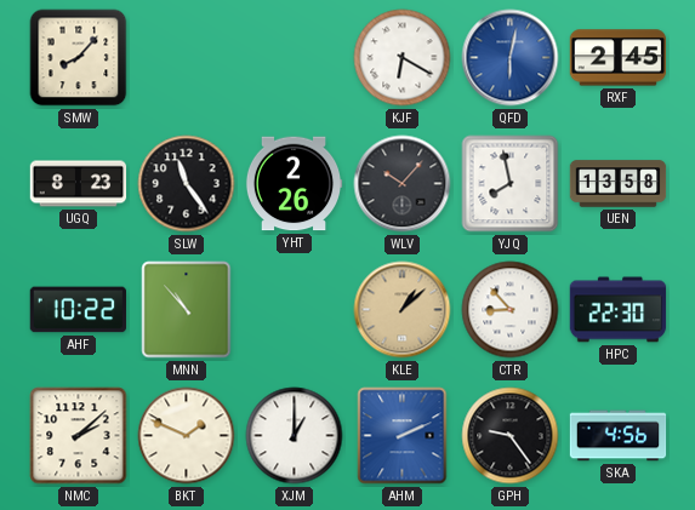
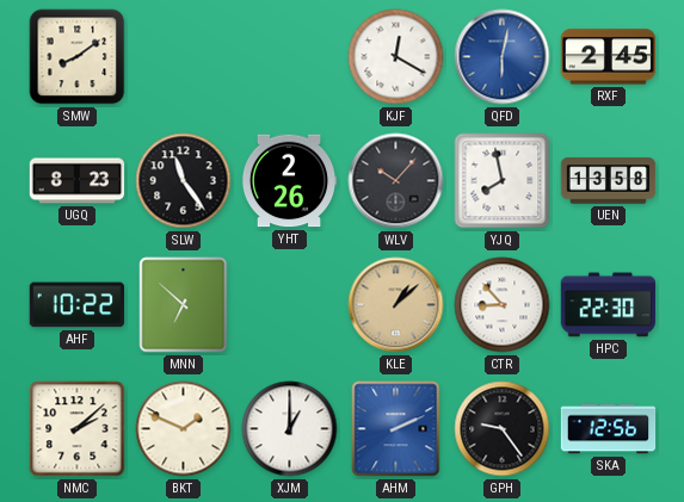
SMW: 8:07 -> 8:09 (78, 57)
KJF: 6:20 -> 12:20 (396, 57)
MNN: 10:53 -> 6:52 (184, 305)
SKA: 4:56 -> 12:56 (609, 429)
